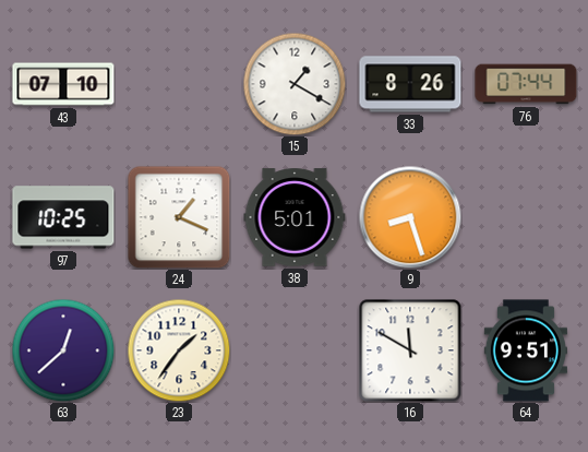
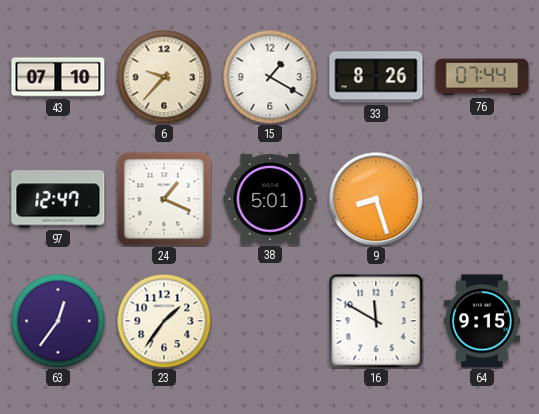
6: none -> 9:37 (164, 77)
97: 10:25 -> 12:47 (58, 199)
63: 12:38 -> 12:36 (58, 321)
64: 9:51 -> 9:15 (482, 321)
